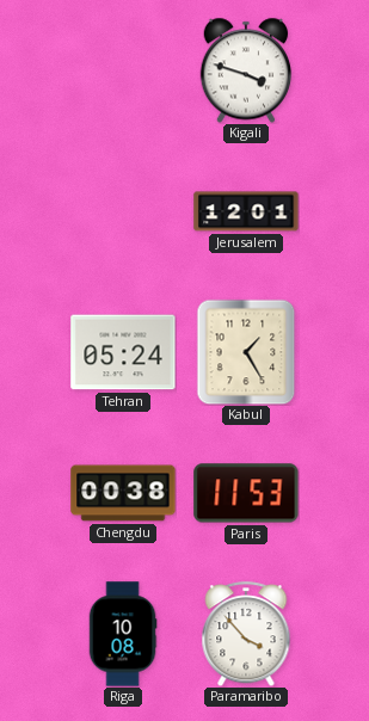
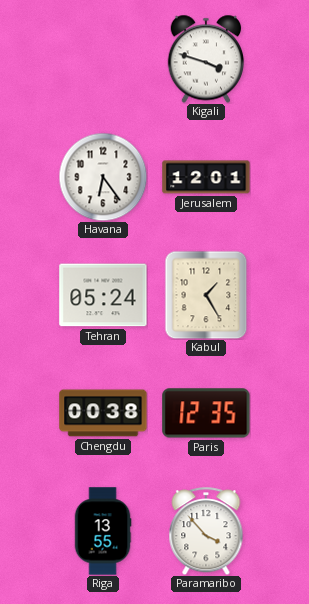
Havana: none -> 6:24 (103, 177)
Paris: 11:53 -> 12:35 (206, 413)
Riga: 10:08 -> 13:55 (103, 531)
